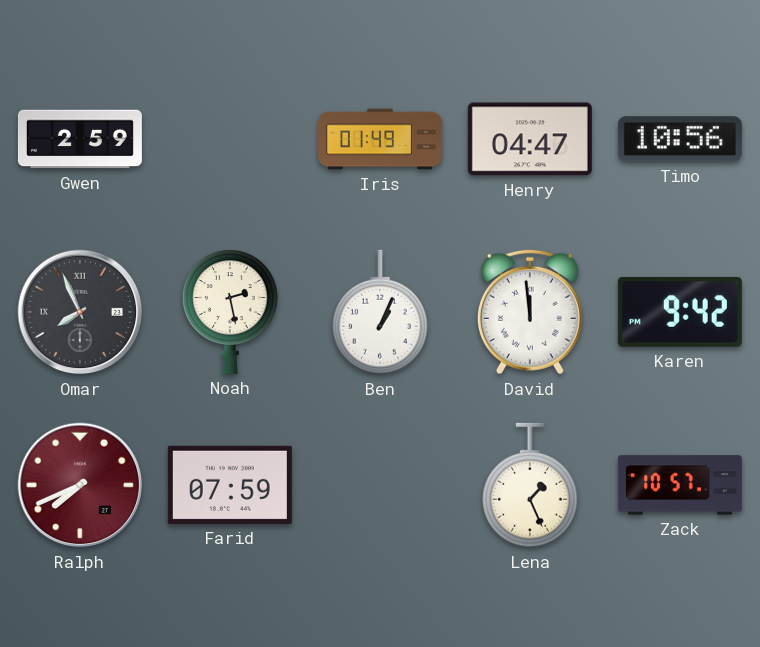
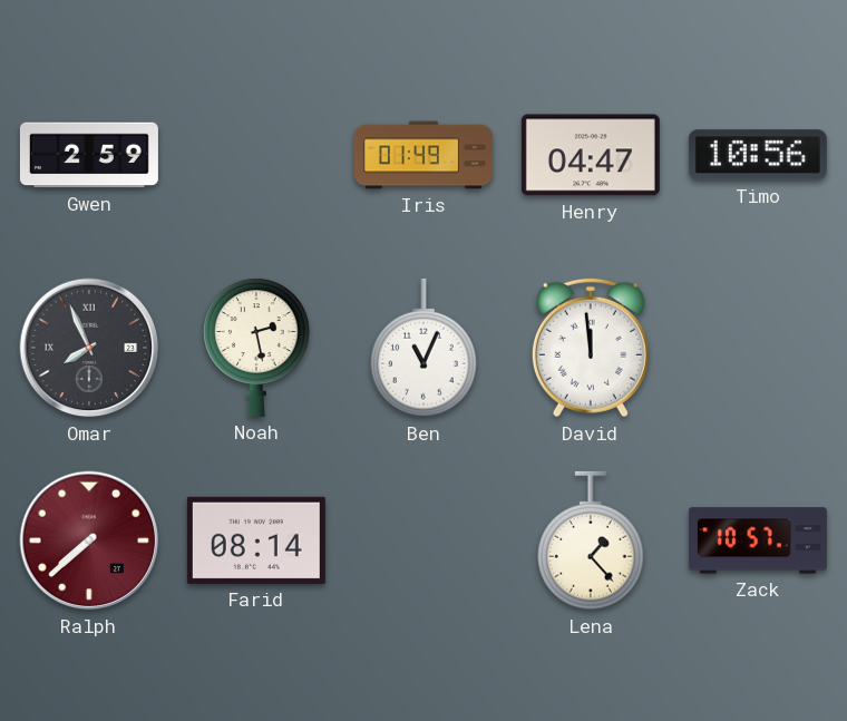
Ben: 1:04 -> 11:04 (425, 348)
Karen: 9:42 -> none (680, 312)
Ralph: 7:41 -> 7:38 (89, 540)
Farid: 07:59 -> 08:14 (256, 540)
Lena: 1:26 -> 1:23 (592, 540)
